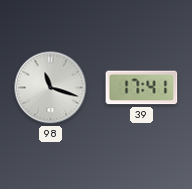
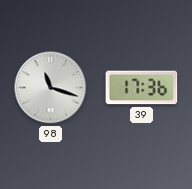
39: 17:41 -> 17:36 (142, 88)
